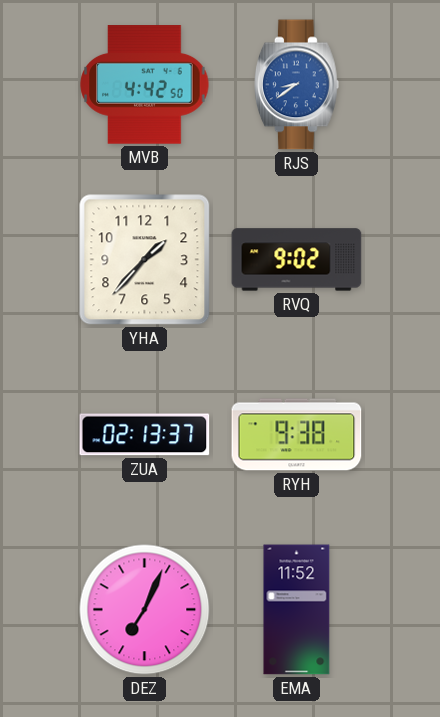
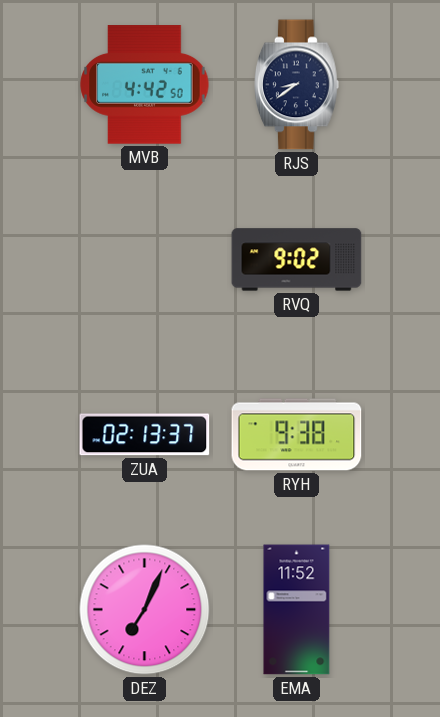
RJS dial: blue -> navy (297, 85)
YHA: 1:37 -> none (145, 260)
